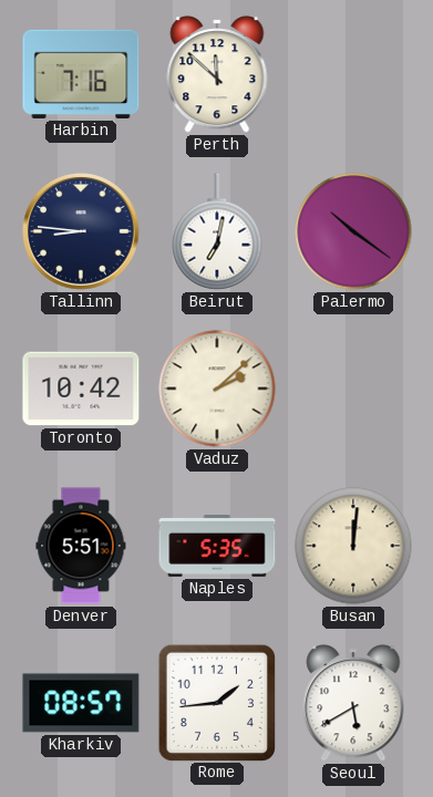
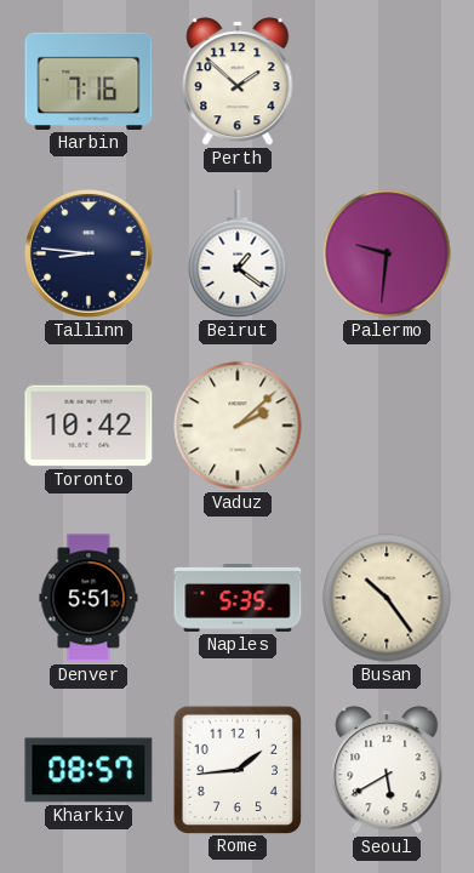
Perth: 11:52 -> 1:52 (238, 81)
Beirut: 7:02 -> 1:21 (238, 253)
Palermo: 10:21 -> 9:31 (387, 253)
Busan: 12:01 -> 10:24 (387, 598)
